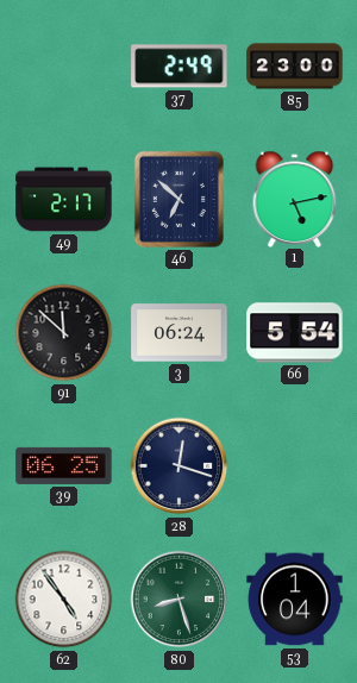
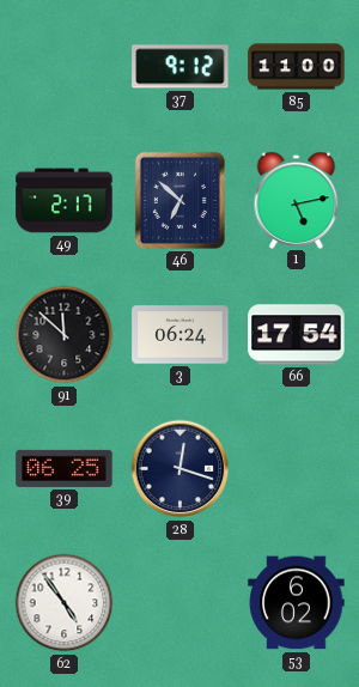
37: 2:49 -> 9:12 (181, 67)
85: 23:00 -> 11:00 (297, 67)
66: 5:54 -> 17:54 (297, 335)
80: 8:27 -> none (180, 600)
53: 1:04 -> 6:02 (297, 603)
